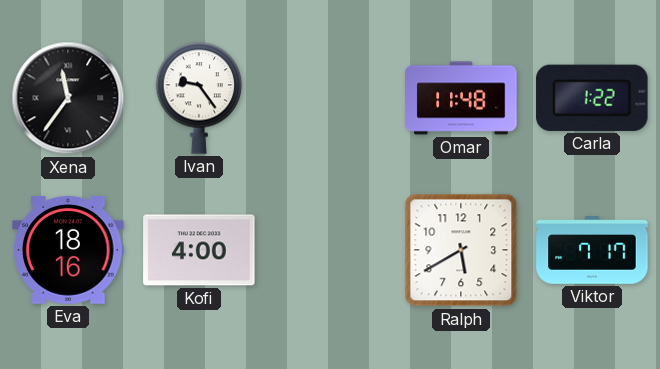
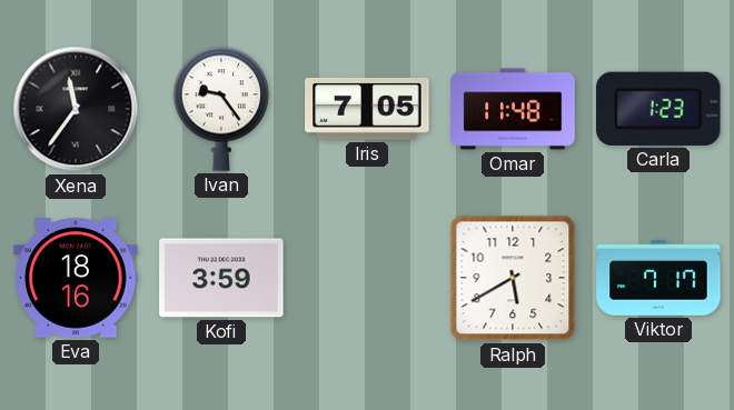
Iris: none -> 7:05 (367, 109)
Carla: 1:22 -> 1:23 (658, 109)
Kofi: 4:00 -> 3:59 (221, 278)
